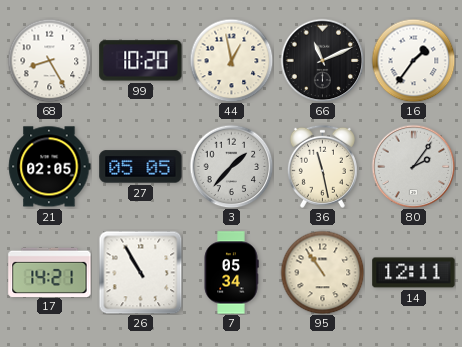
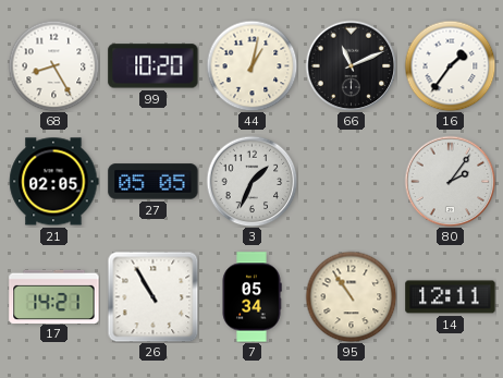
44: 12:58 -> 1:02 (251, 65)
3: 1:37 -> 1:34 (251, 181)
36: 11:28 -> none (322, 166)
